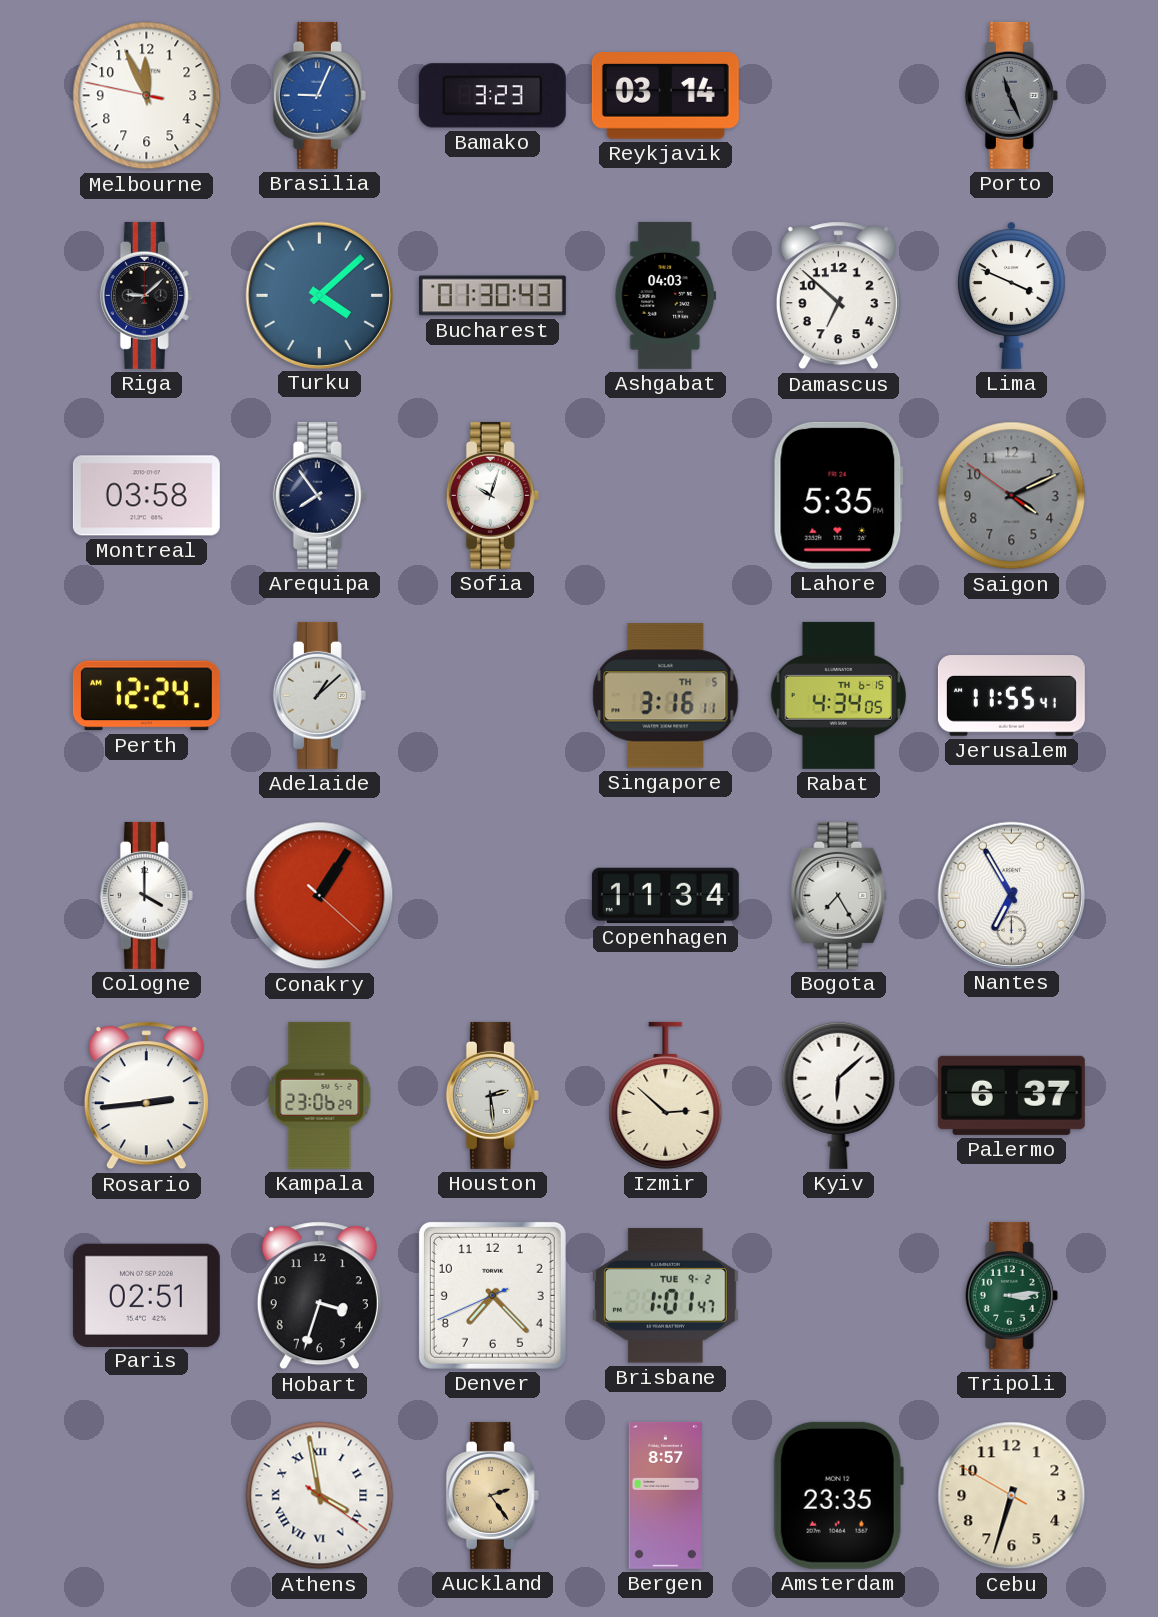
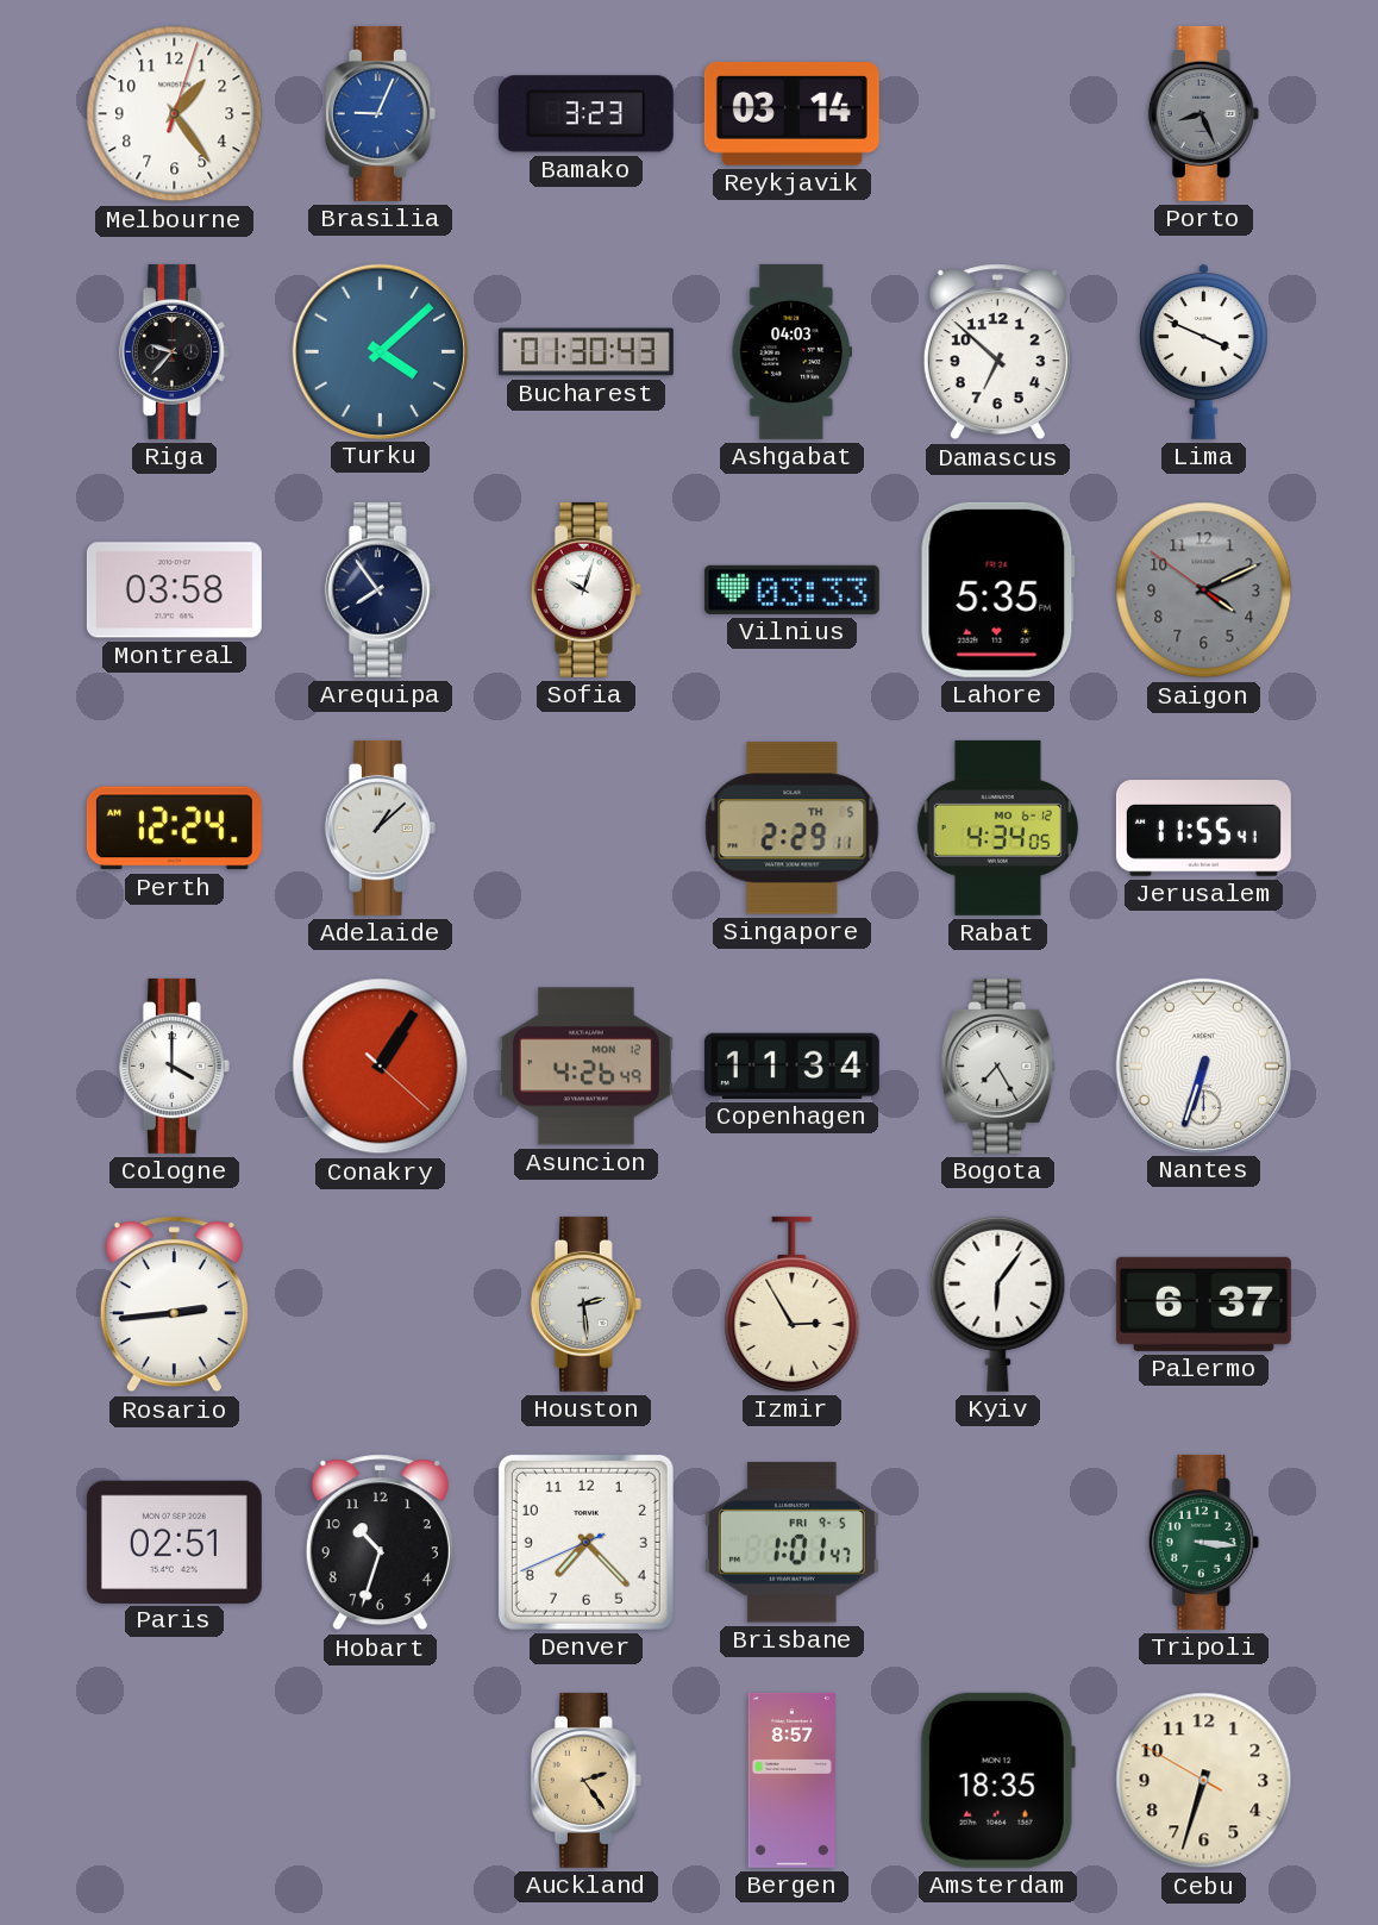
Melbourne: 11:55 -> 1:24 (175, 114)
Porto: 11:26 -> 8:26 (1203, 113)
Riga: 9:08 -> 9:37 (174, 351)
Vilnius: none -> 03:33 (791, 589)
Singapore: 3:16 -> 2:29 (793, 829)
Rabat date: TH 6-15 -> MO 6-12 (997, 827)
Asuncion: none -> 4:26 (585, 1067)
Nantes: 6:55 -> 6:33 (1203, 1065)
Kampala: 23:06 -> none (320, 1095)
Izmir: 2:52 -> 2:55 (793, 1304)
Kyiv: 6:08 -> 6:06 (998, 1304)
Hobart: 3:33 -> 10:33 (380, 1543)
Brisbane date: TUE 9-2 -> FRI 9-5 (791, 1543)
Tripoli: 3:14 -> 3:16 (1203, 1542)
Athens: 3:58 -> none (320, 1496)
Amsterdam: 23:35 -> 18:35 (997, 1780)
